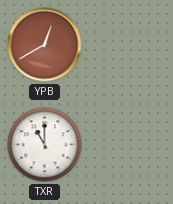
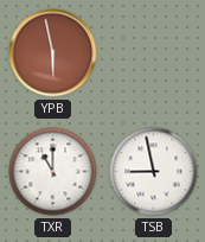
YPB: 12:40 -> 5:58 (53, 53)
TSB: none -> 8:58 (154, 172)
